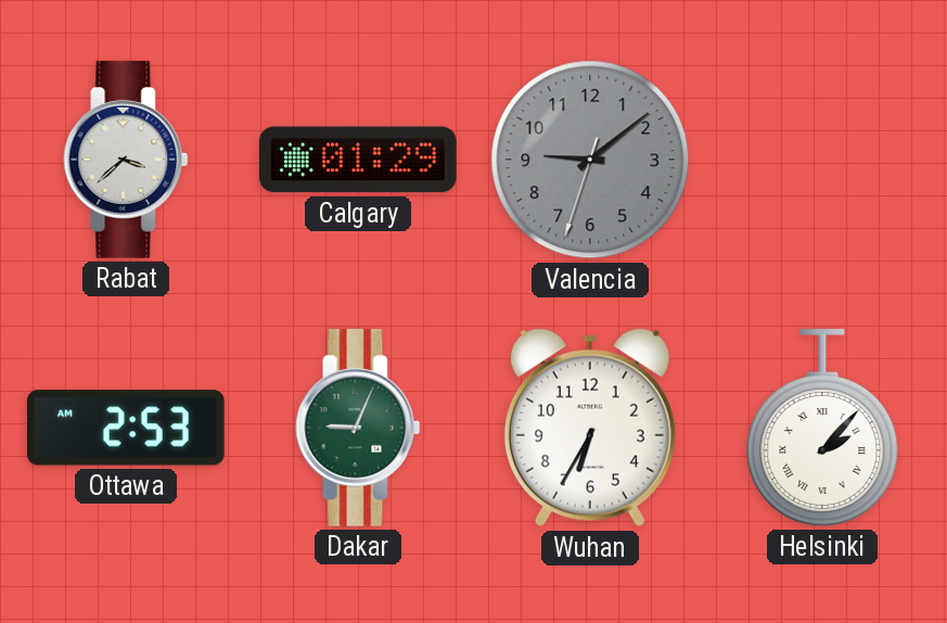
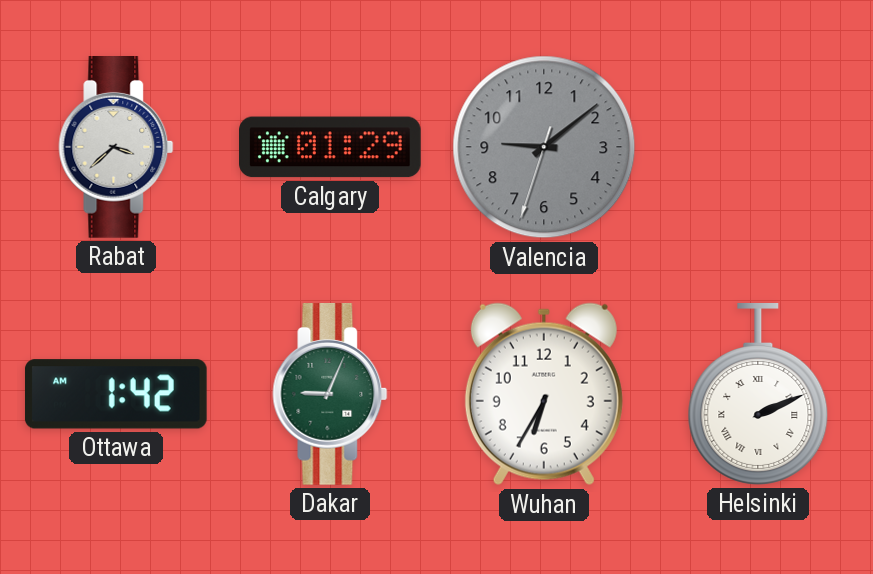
Ottawa: 2:53 -> 1:42 (116, 394)
Helsinki: 2:07 -> 2:11 (758, 395)
